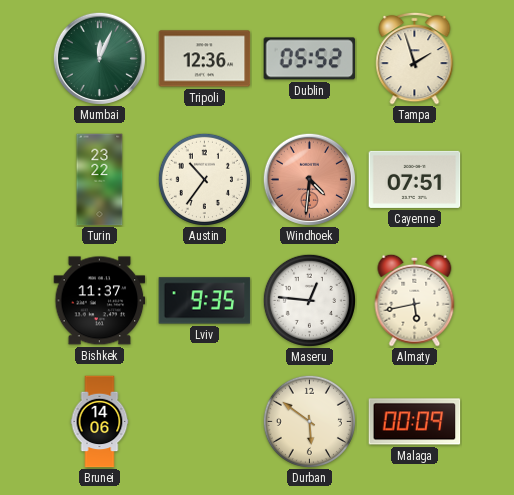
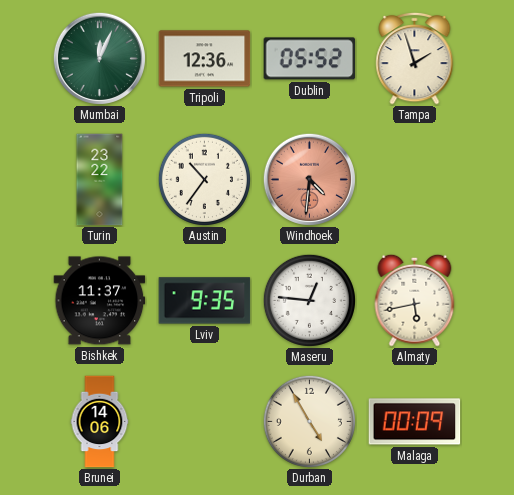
Cayenne: 07:51 -> none (415, 179)
Durban: 5:51 -> 4:55 (309, 421)
